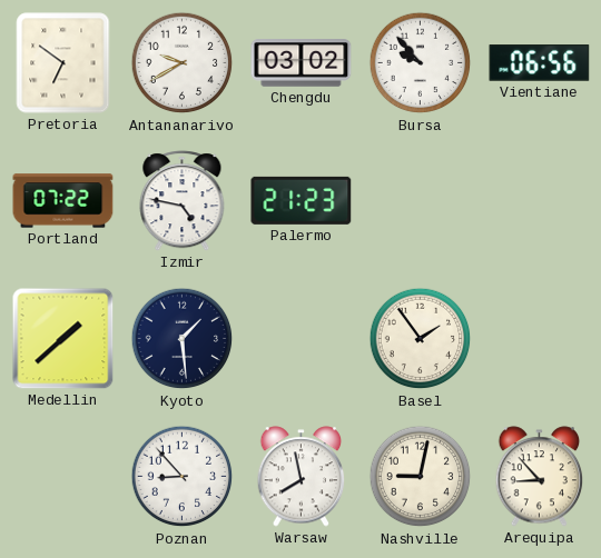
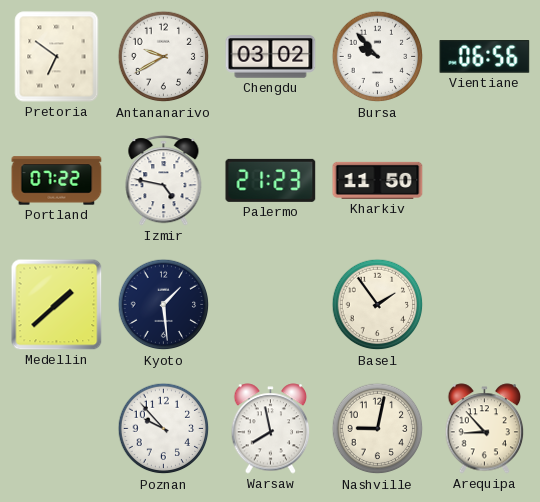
Kharkiv: none -> 11:50 (378, 180)
Poznan: 8:53 -> 9:53 (164, 429)
